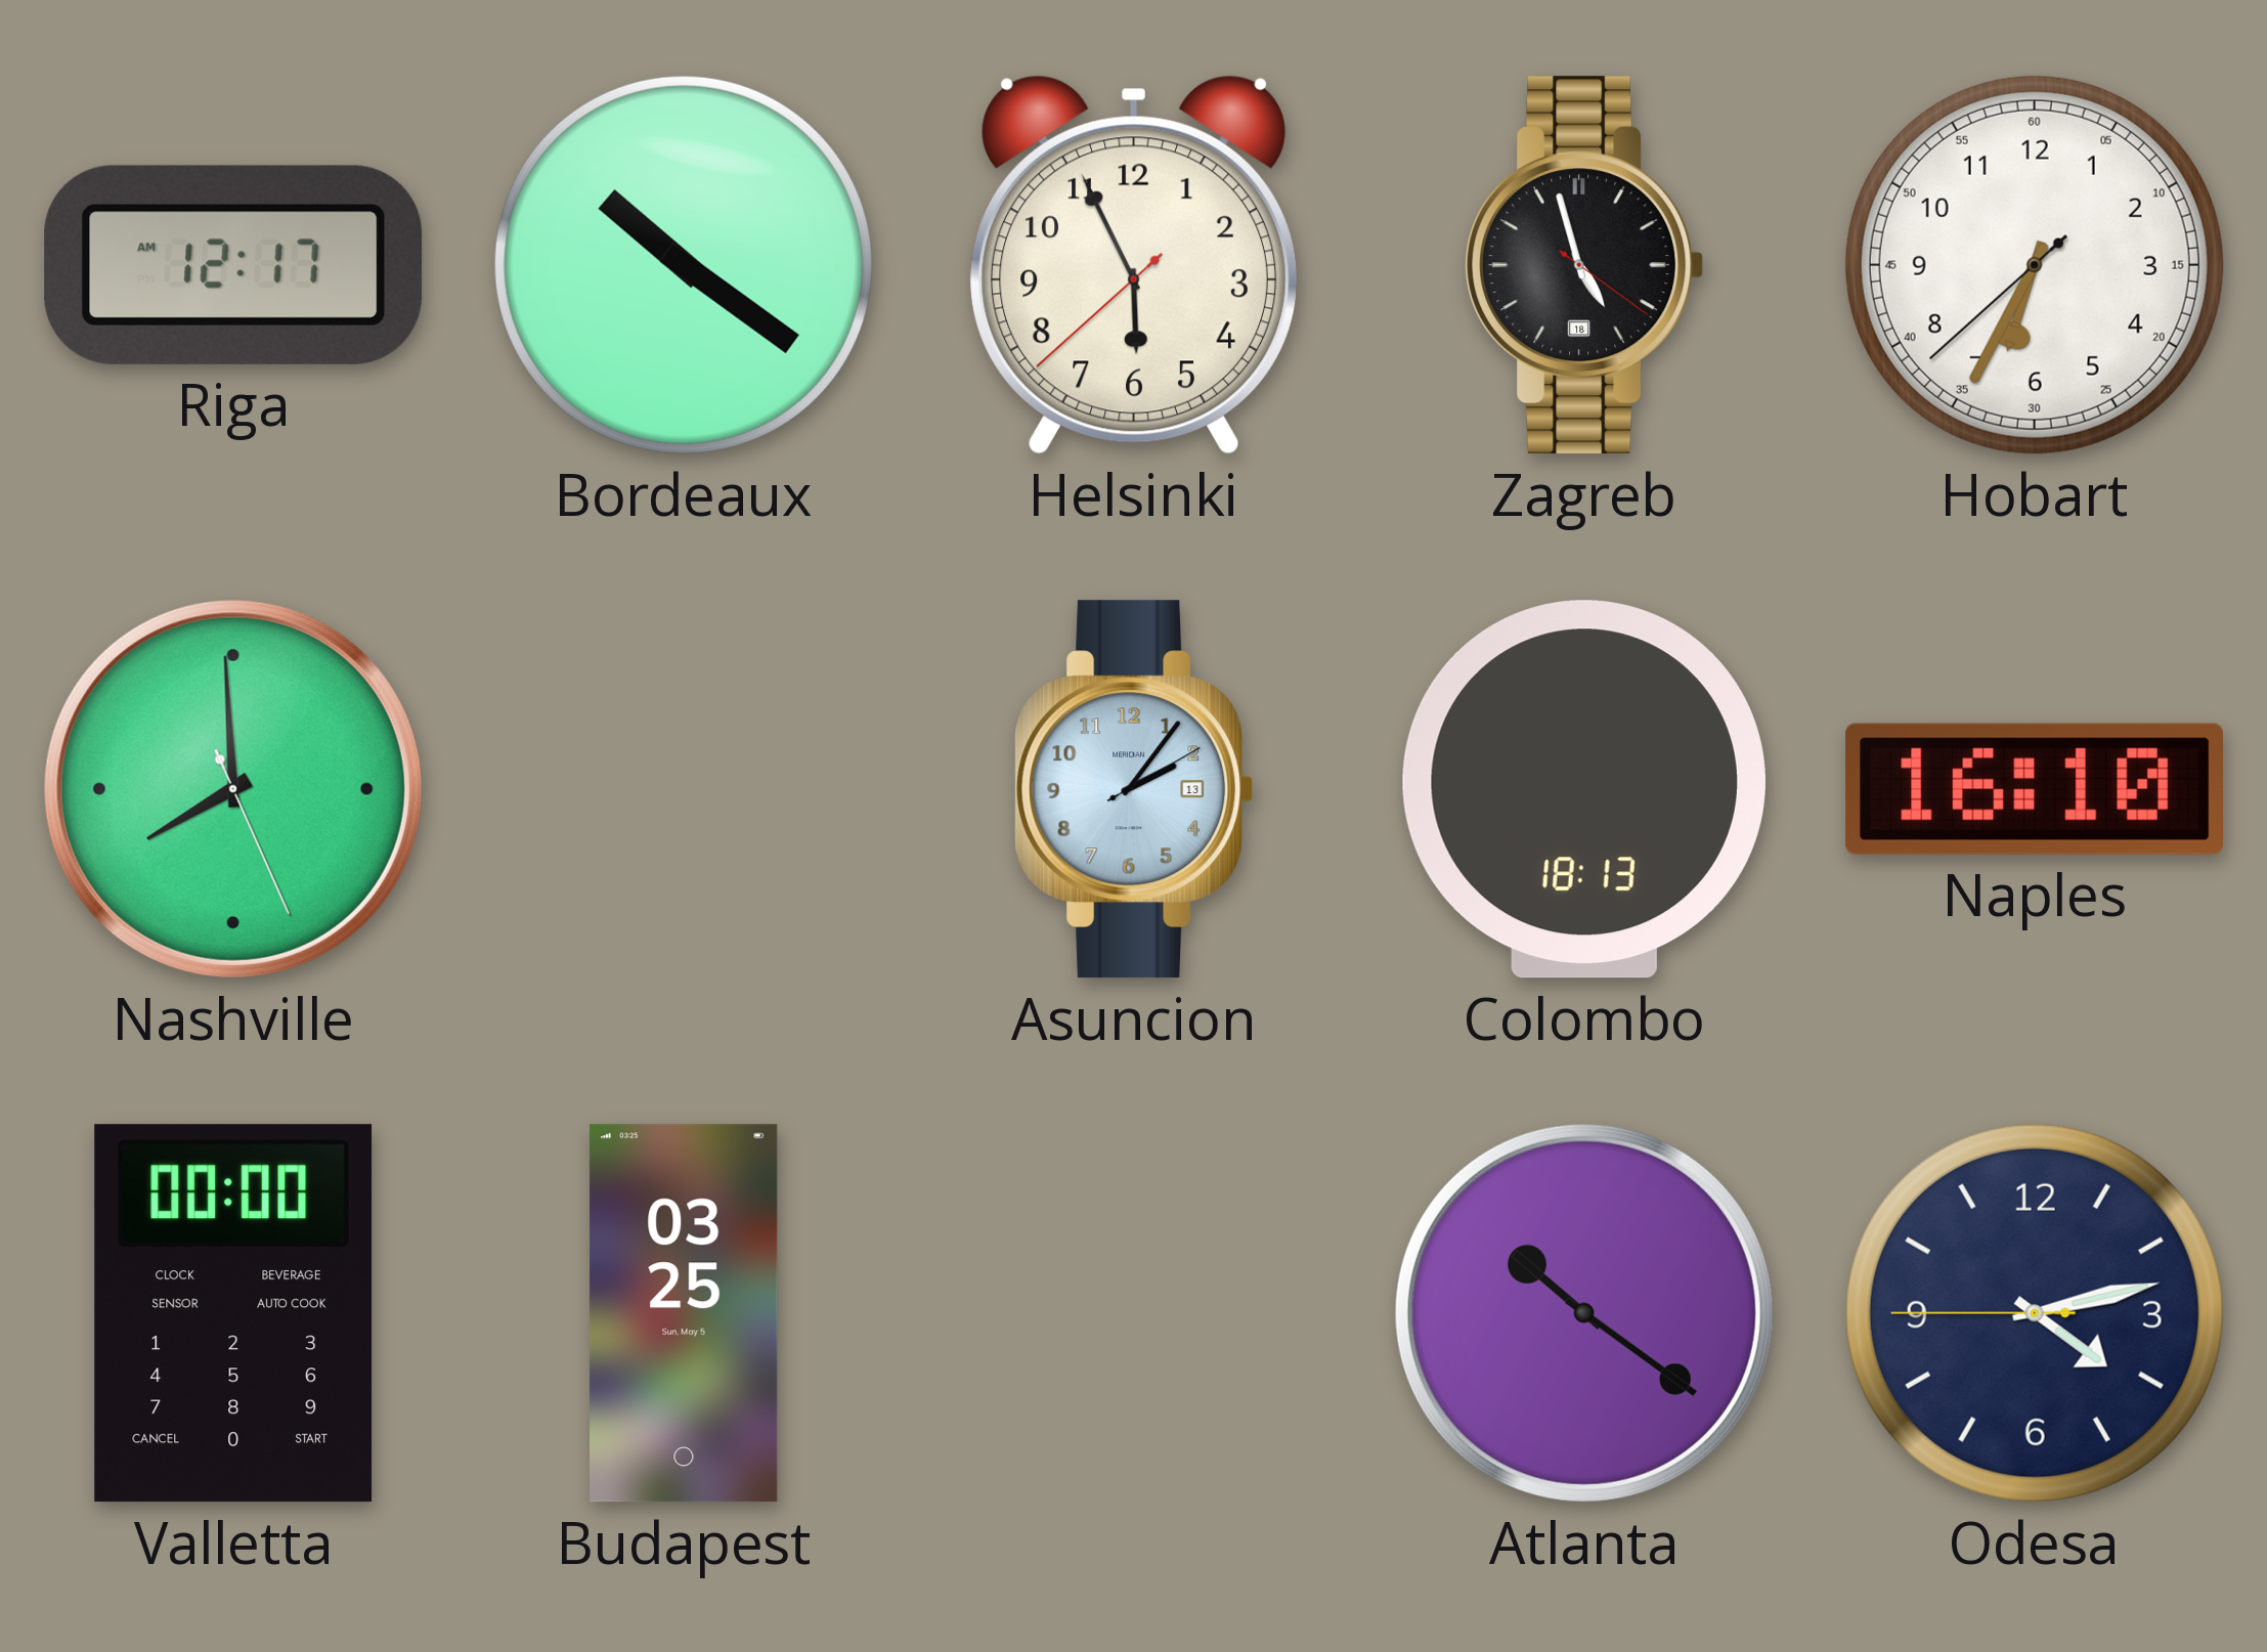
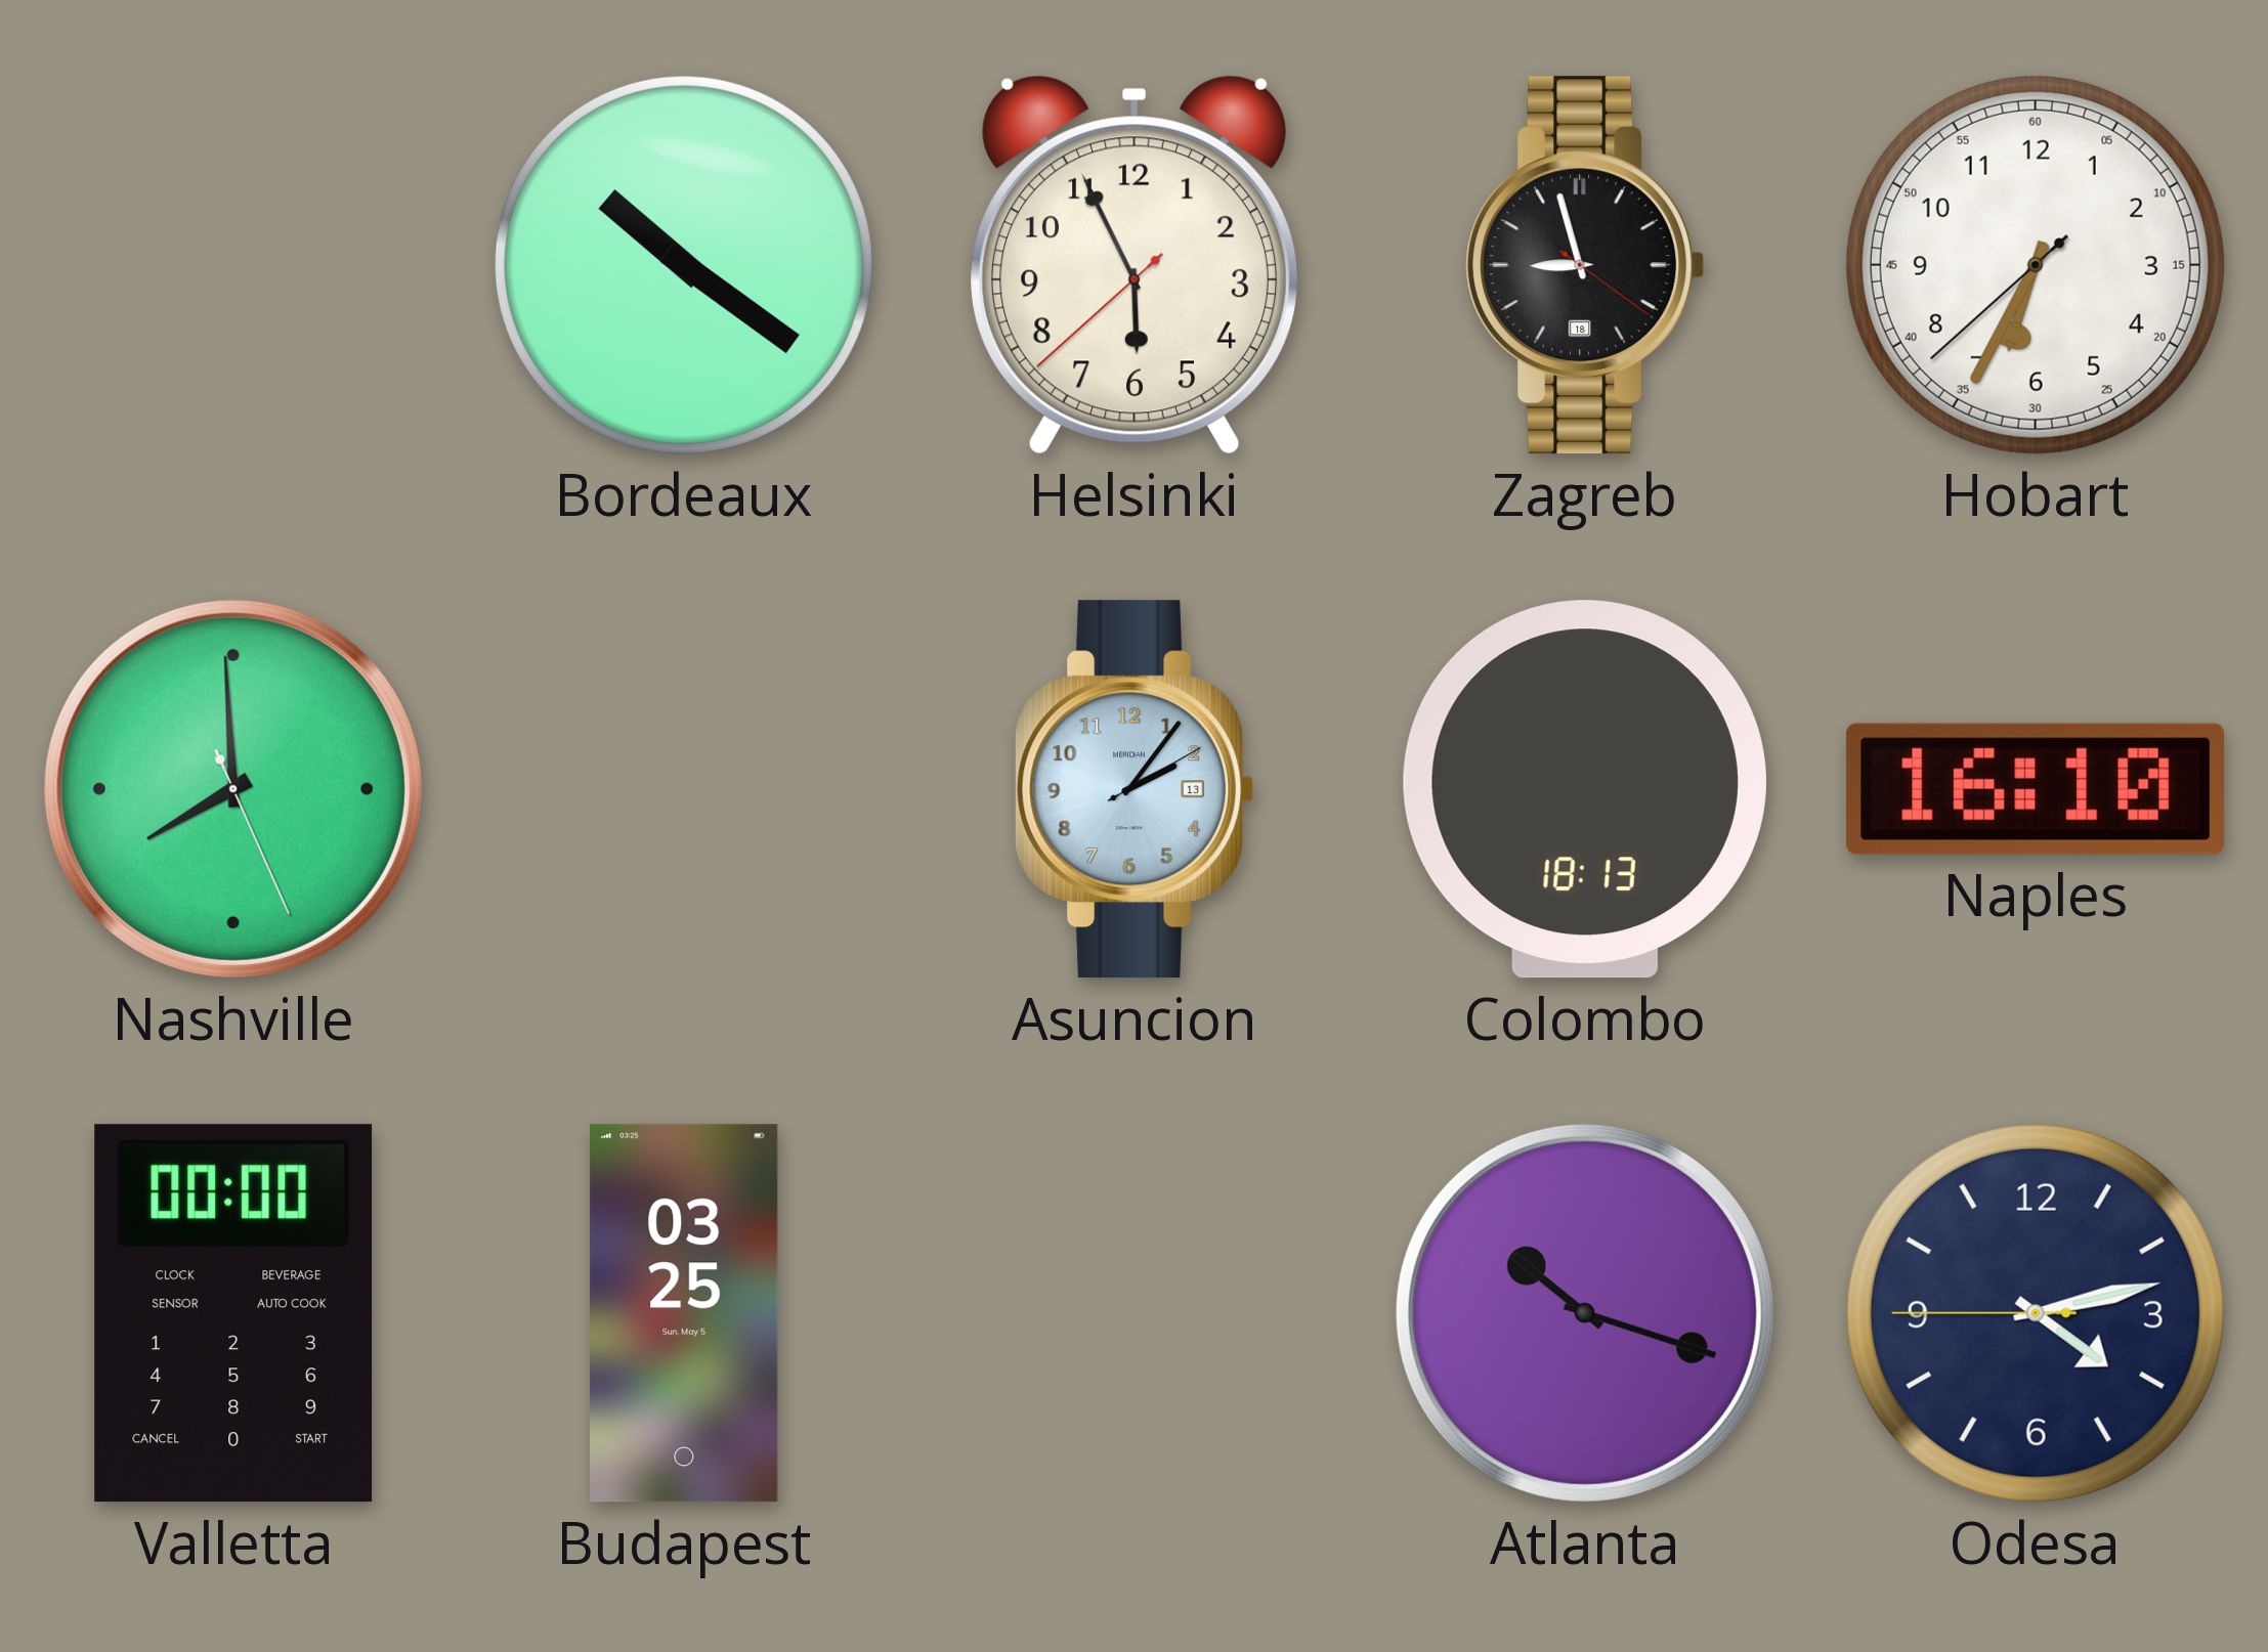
Riga: 12:17 -> none (233, 265)
Zagreb: 4:57 -> 8:57 (1585, 265)
Atlanta: 10:21 -> 10:18 (1585, 1313)
